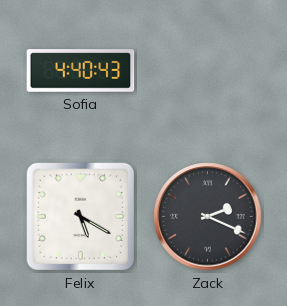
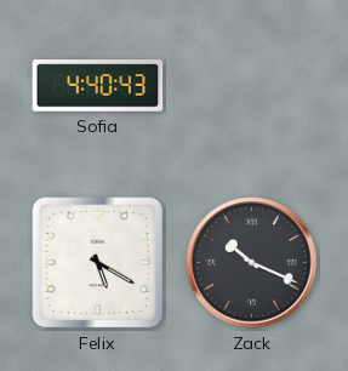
Zack: 2:19 -> 10:19 (252, 263)
